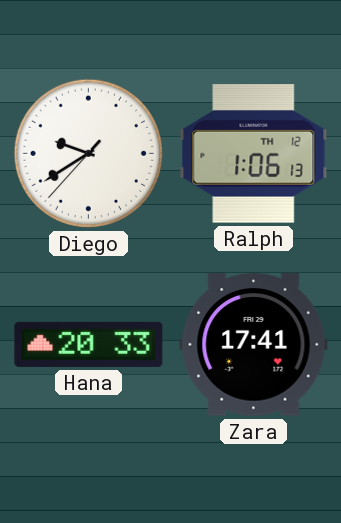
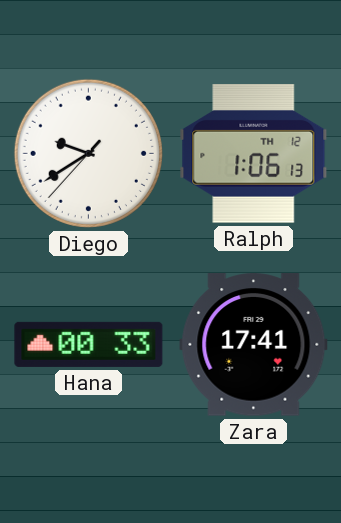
Hana: 20:33 -> 00:33 (89, 344)
